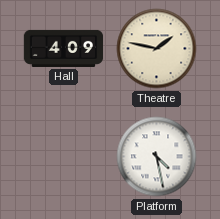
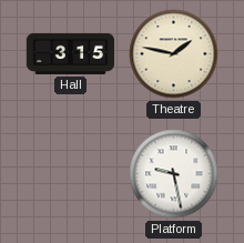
Hall: 4:09 -> 3:15 (71, 53)
Platform: 4:28 -> 9:28 (174, 174)
